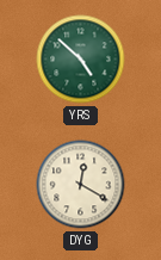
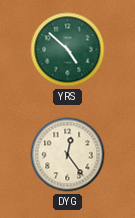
DYG: 12:20 -> 12:24 (68, 155)
